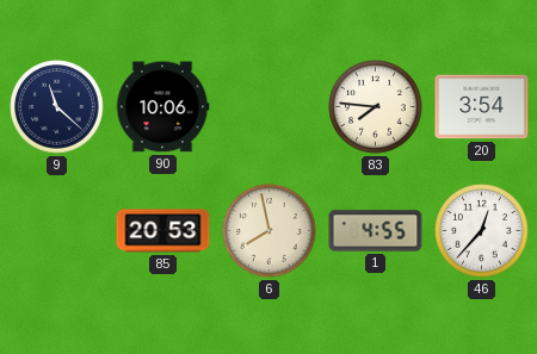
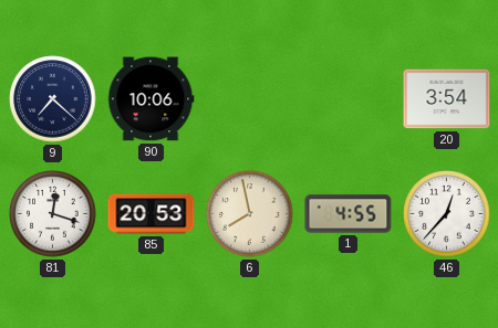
9: 11:22 -> 7:22 (53, 99)
83: 7:46 -> none (376, 107)
81: none -> 12:18 (53, 214)
